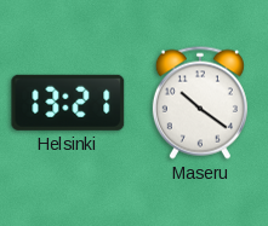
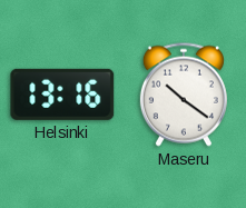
Helsinki: 13:21 -> 13:16 (62, 95)
